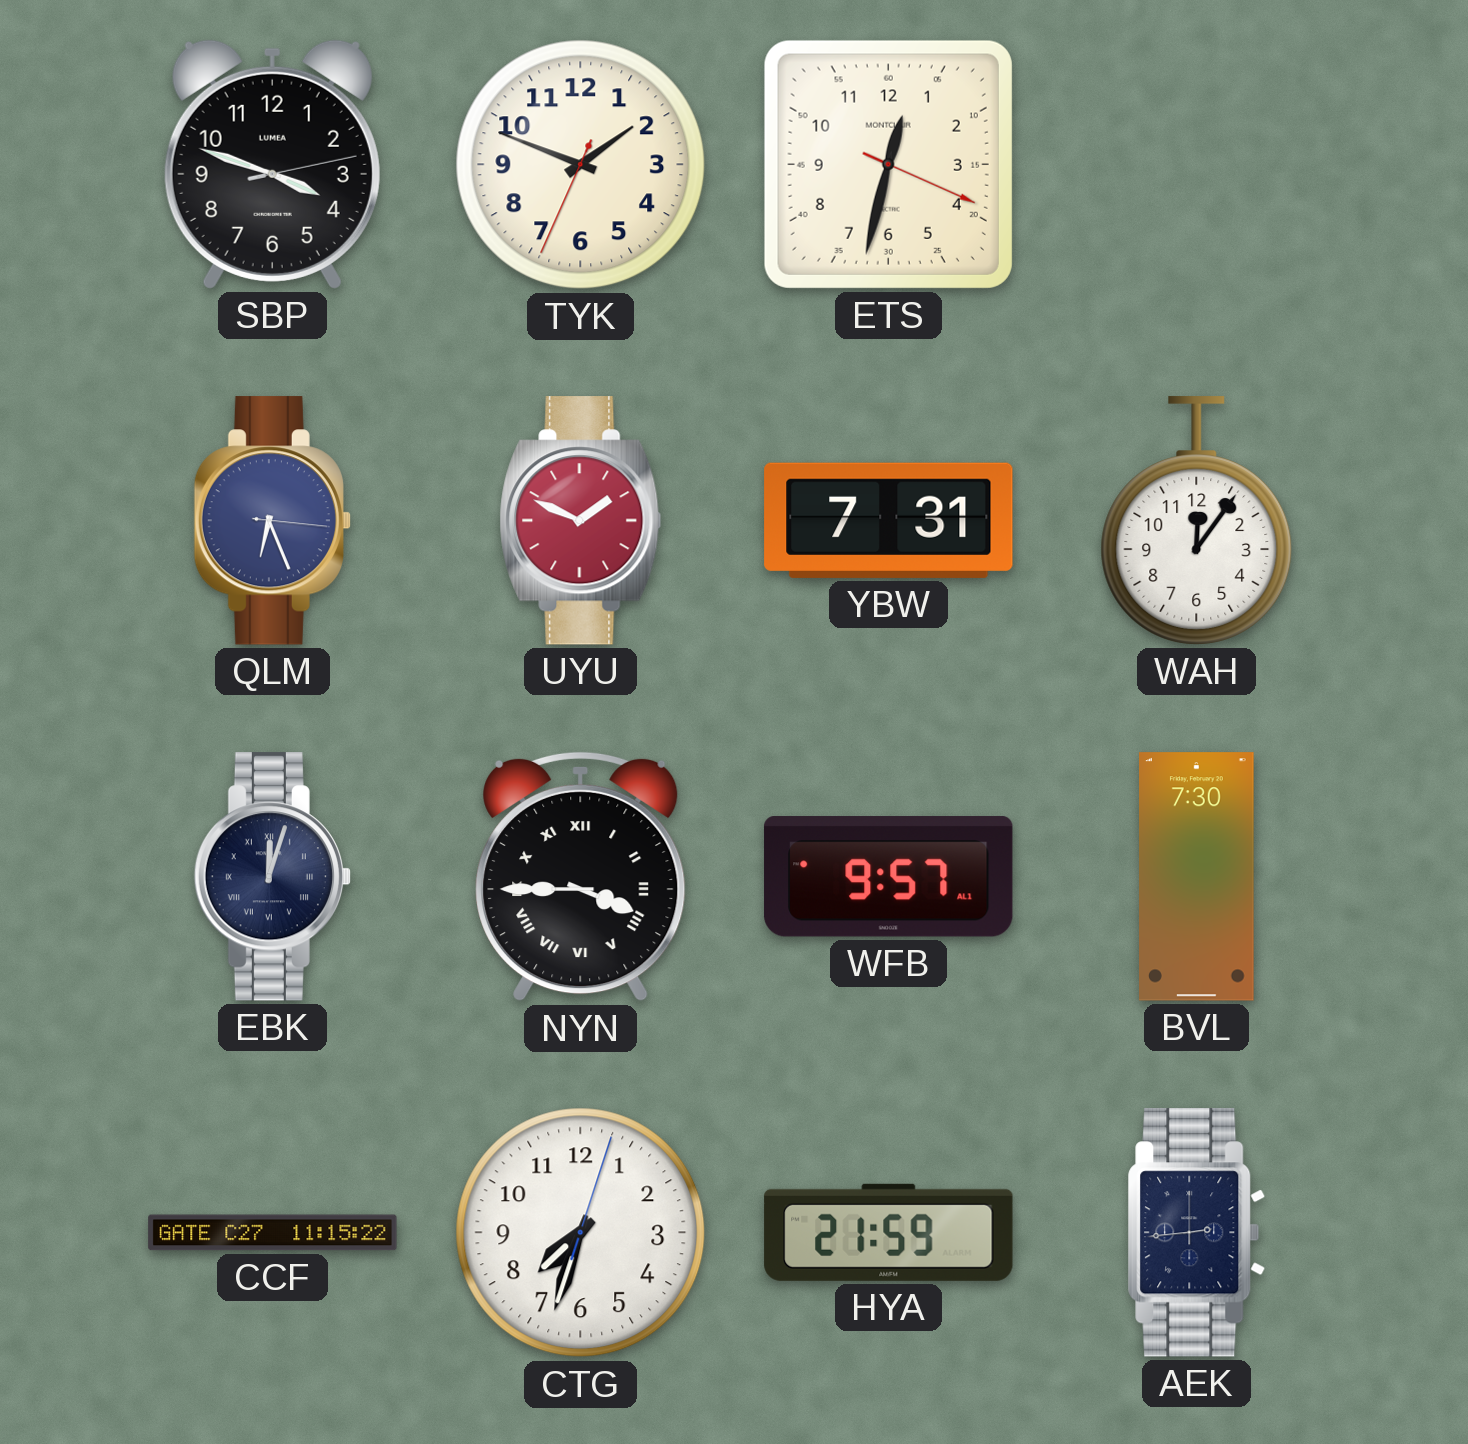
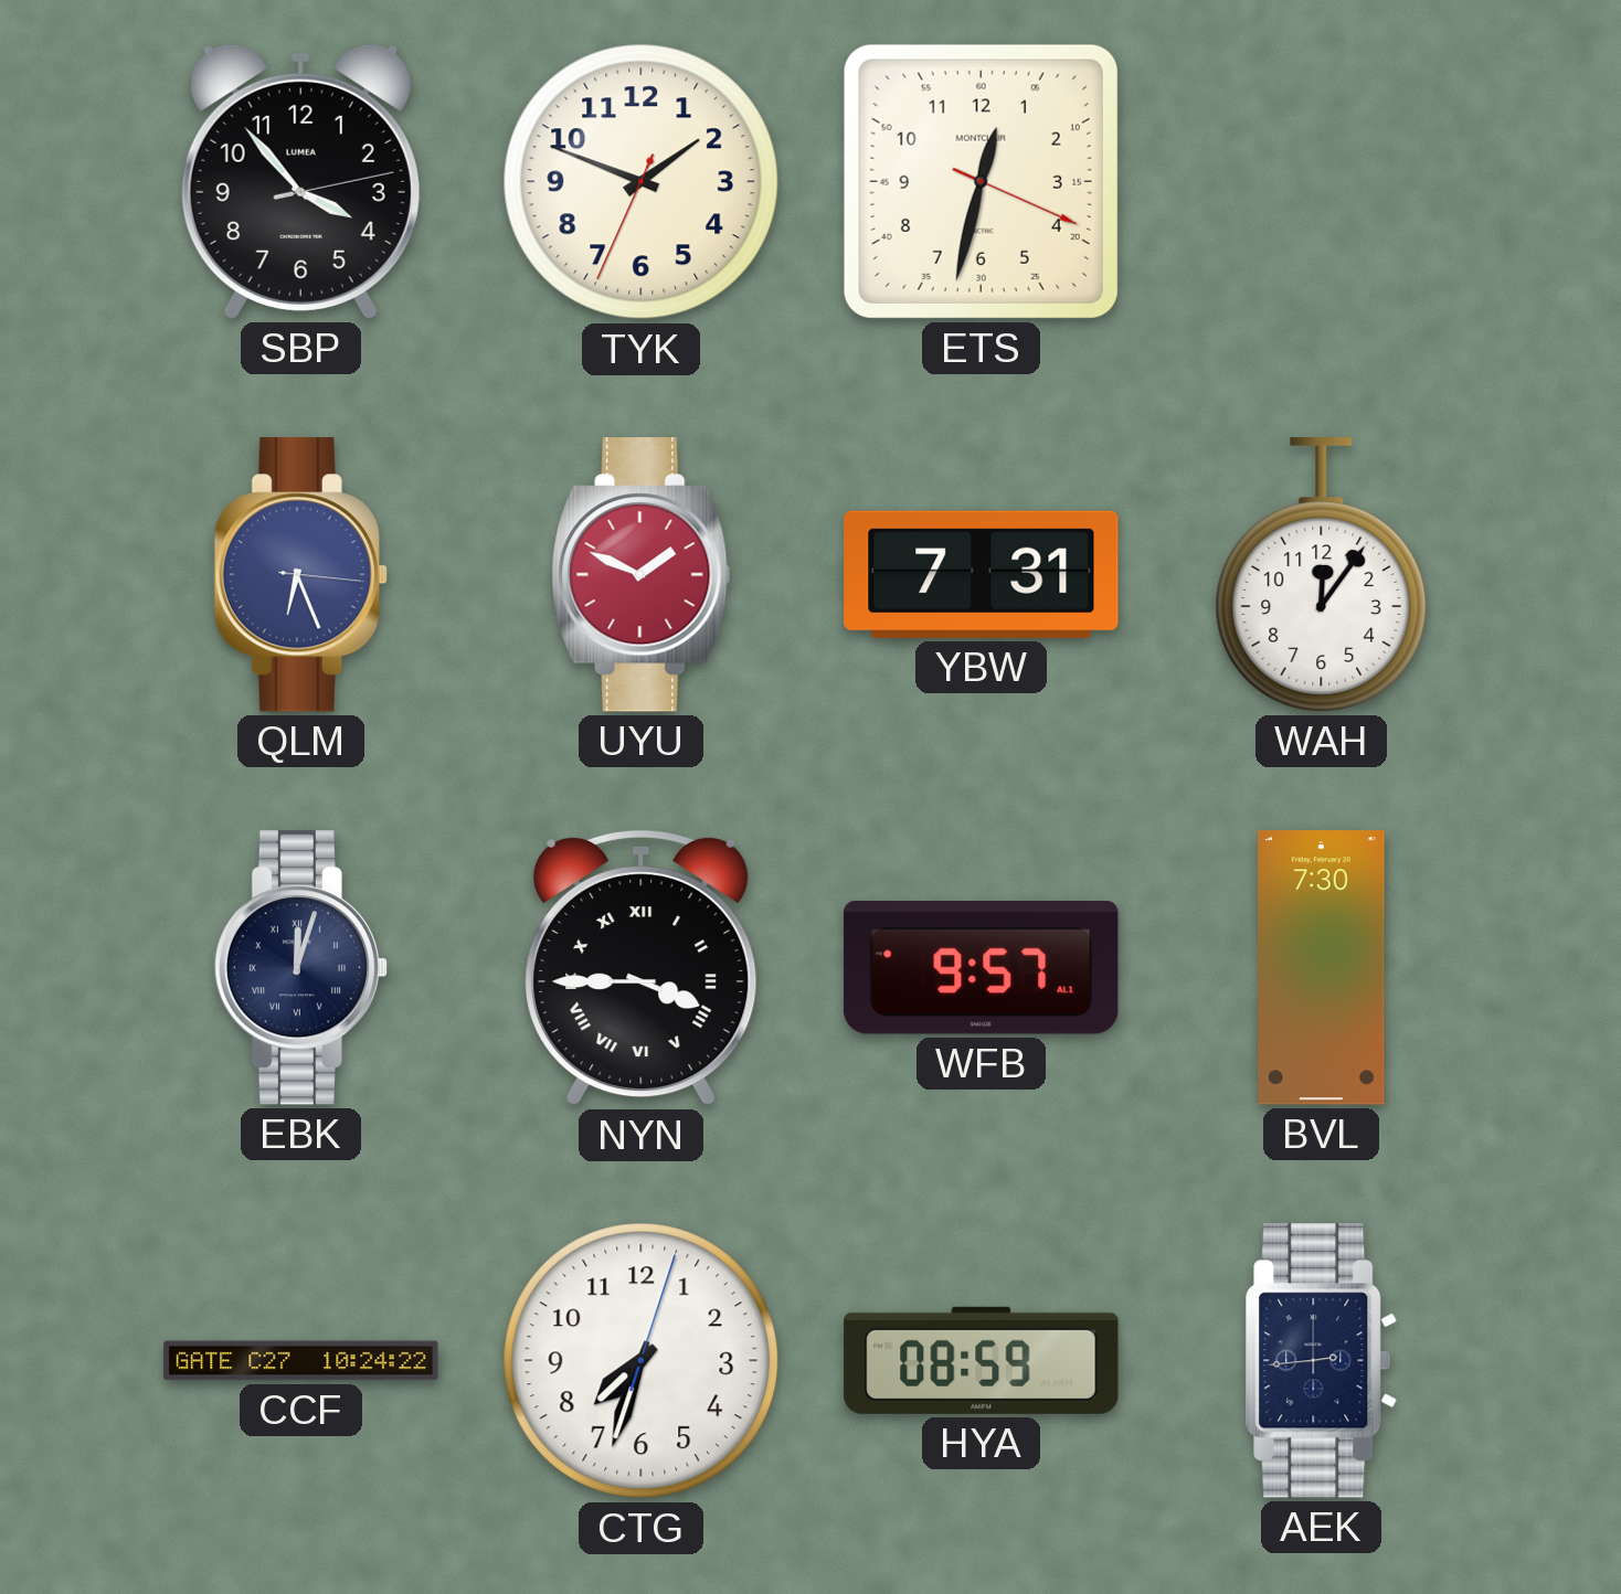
SBP: 3:48 -> 3:53 (300, 181)
CCF: 11:15 -> 10:24 (301, 1361)
HYA: 21:59 -> 08:59 (982, 1360)
